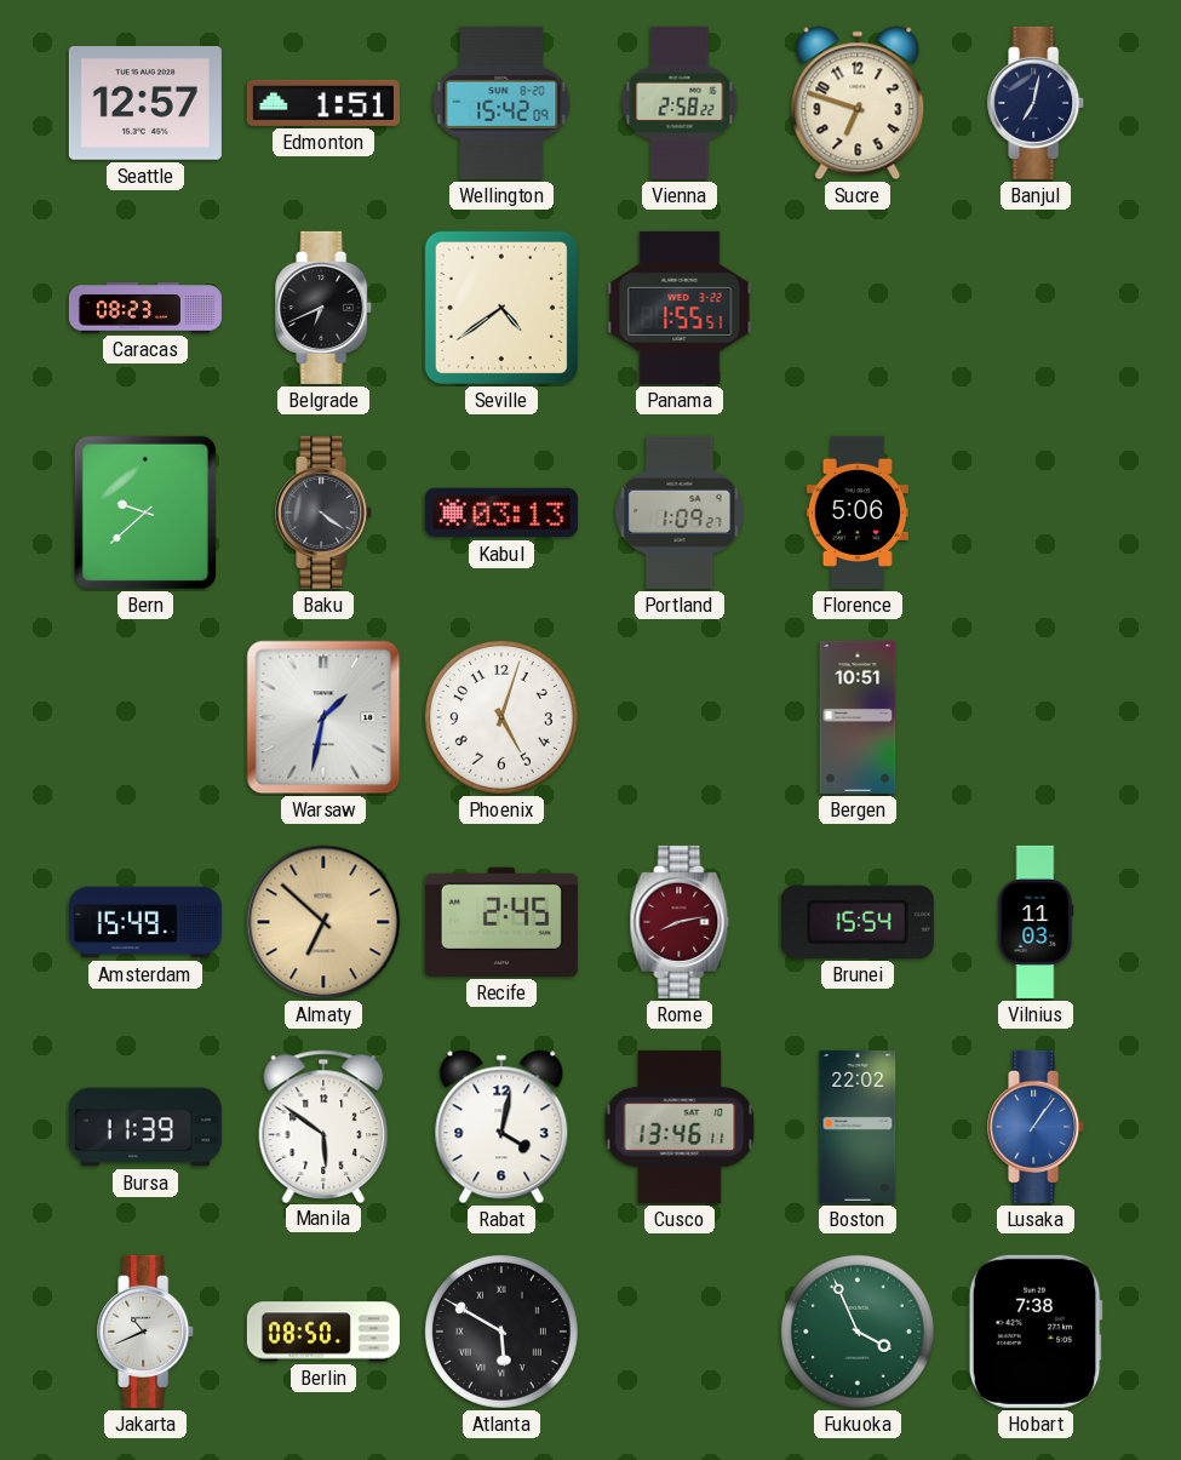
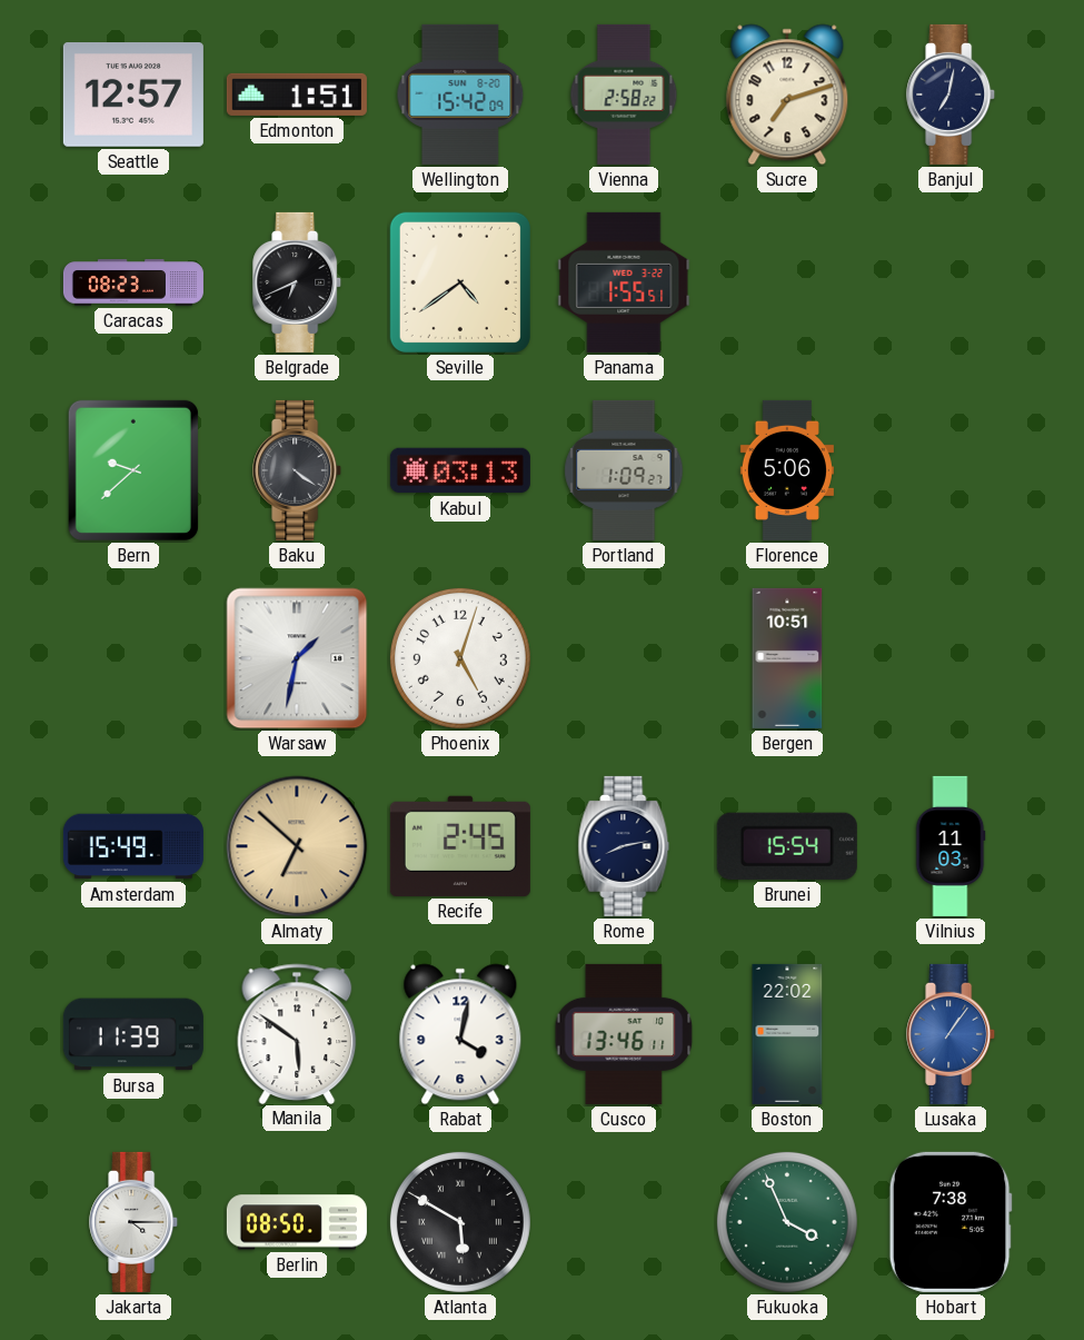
Sucre: 6:48 -> 7:12 (787, 95)
Rome dial: burgundy -> navy (624, 846)
Jakarta: 10:41 -> 4:15 (135, 1222)
